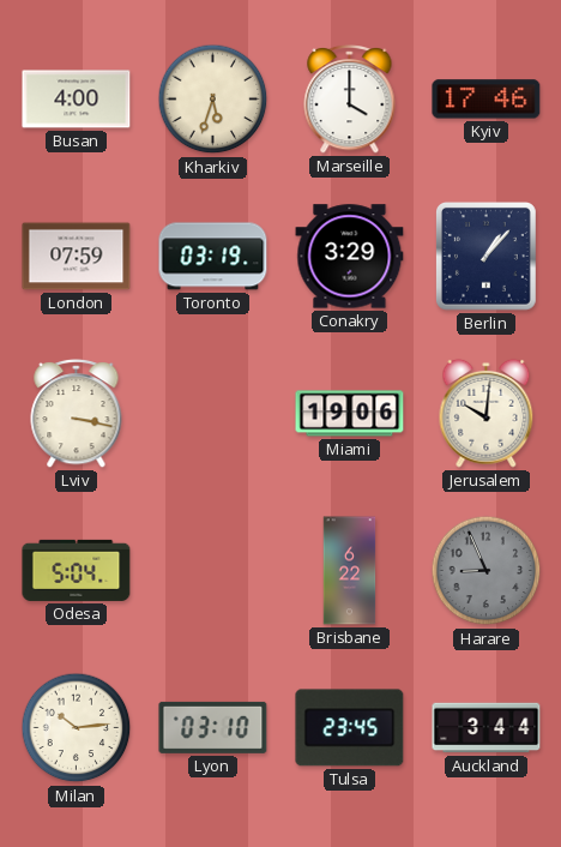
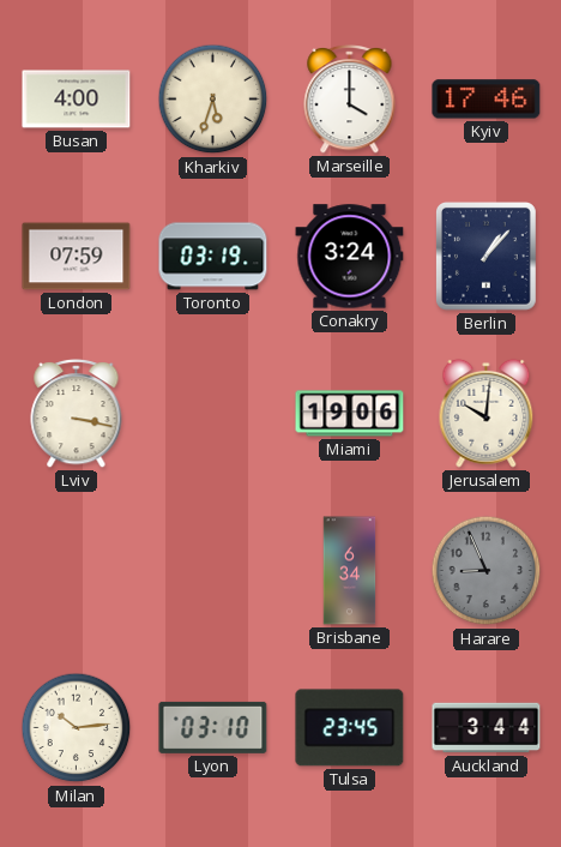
Conakry: 3:29 -> 3:24 (350, 257)
Odesa: 5:04 -> none (77, 570)
Brisbane: 6:22 -> 6:34 (350, 571)
